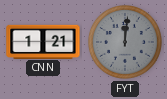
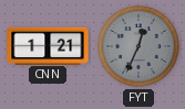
FYT: 12:01 -> 12:34 (138, 46)
